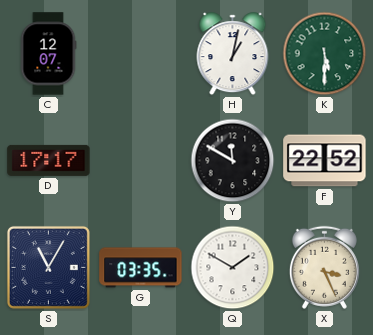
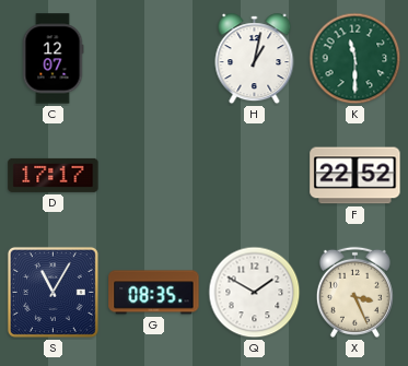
K: 5:30 -> 11:30 (355, 59)
Y: 11:50 -> none (233, 161)
G: 03:35 -> 08:35 (154, 293)
